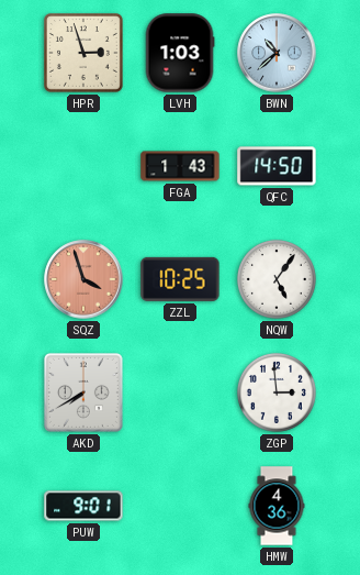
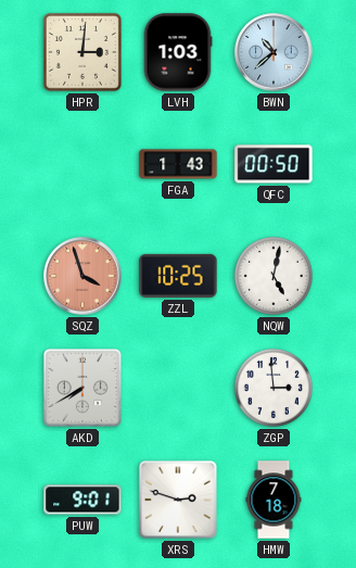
HPR: 2:57 -> 3:01 (82, 52)
QFC: 14:50 -> 00:50 (274, 164)
NQW: 5:06 -> 5:02 (274, 276)
XRS: none -> 2:48 (178, 500)
HMW: 4:36 -> 7:18 (274, 500)
